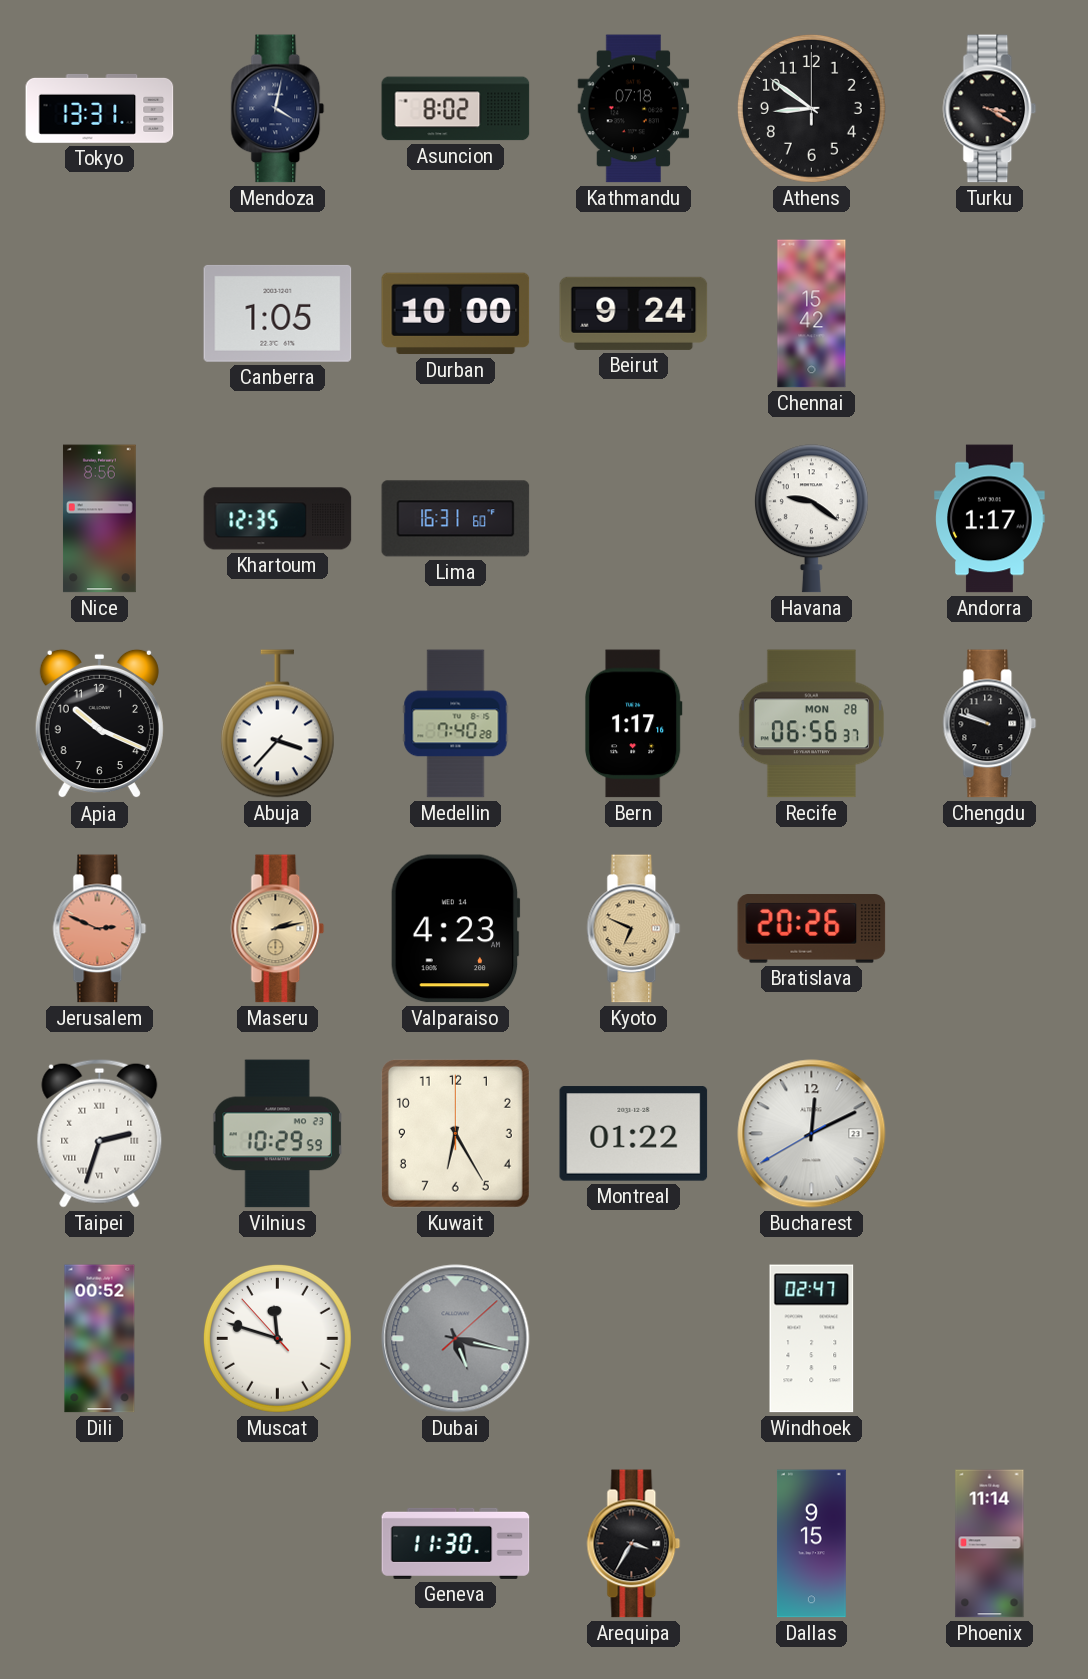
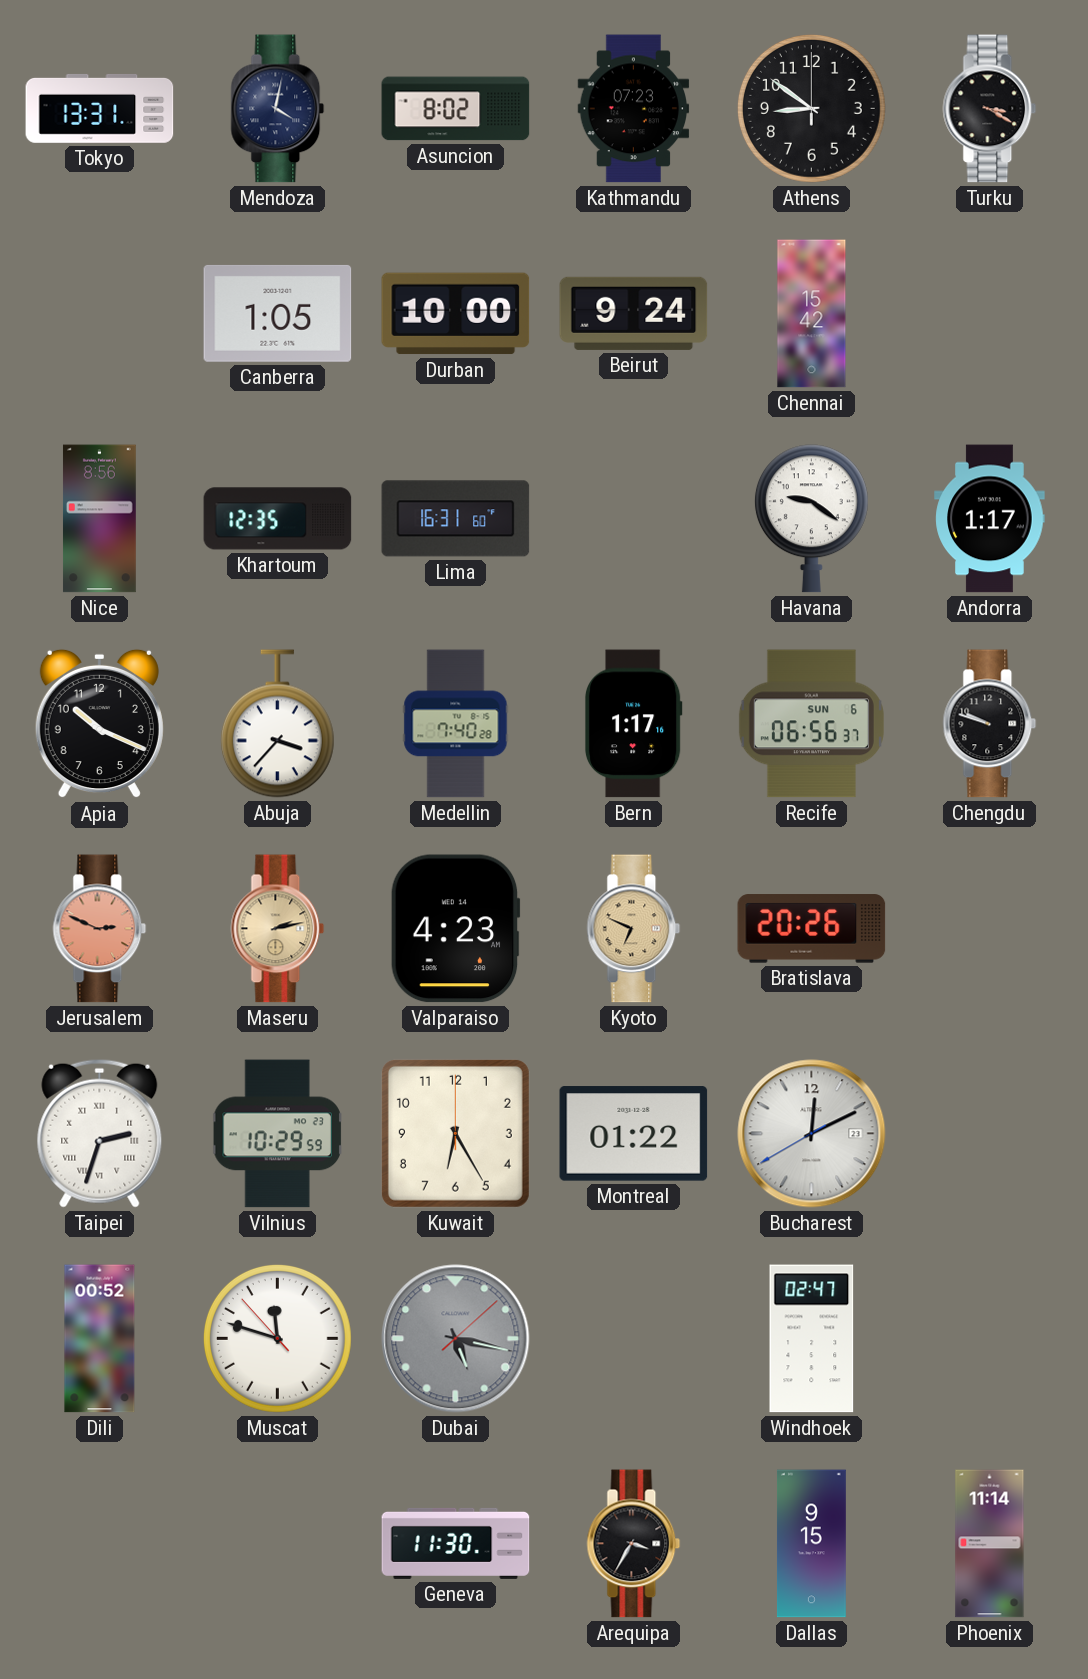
Kathmandu: 07:18 -> 07:23 (634, 109)
Recife date: MON 28 -> SUN 6 (811, 724)
